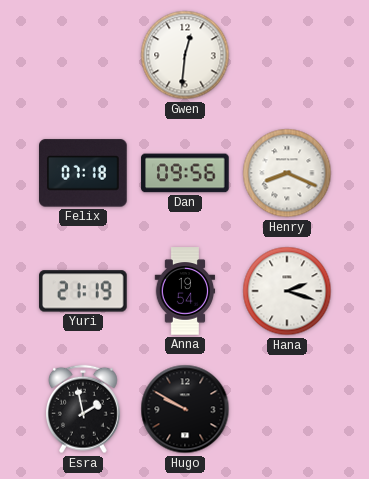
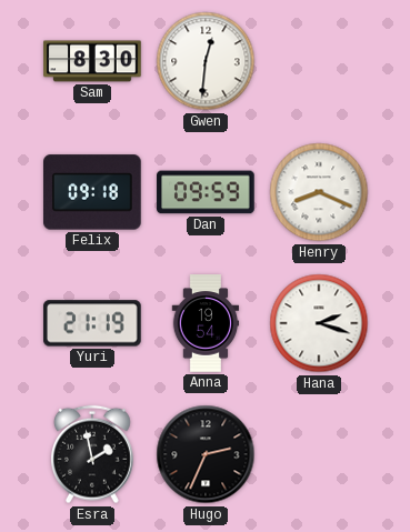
Sam: none -> 8:30 (92, 61)
Felix: 07:18 -> 09:18 (92, 192)
Dan: 09:56 -> 09:59 (206, 192)
Hugo: 9:50 -> 2:34 (206, 454)
